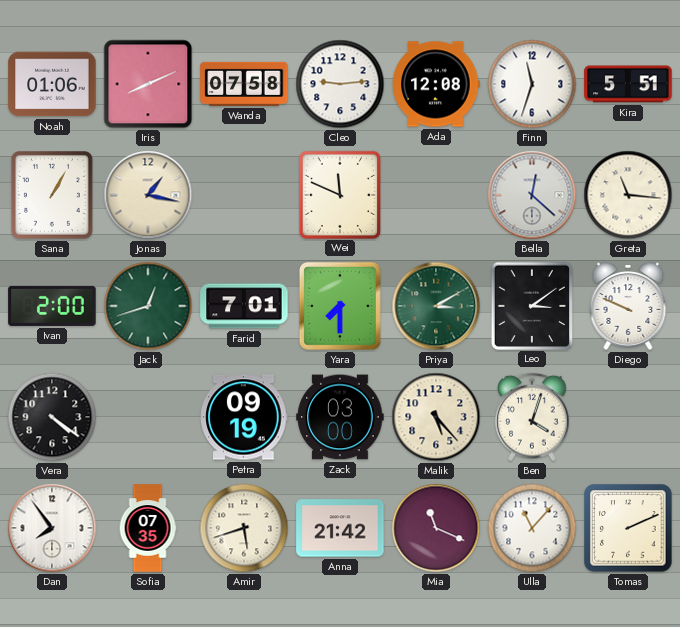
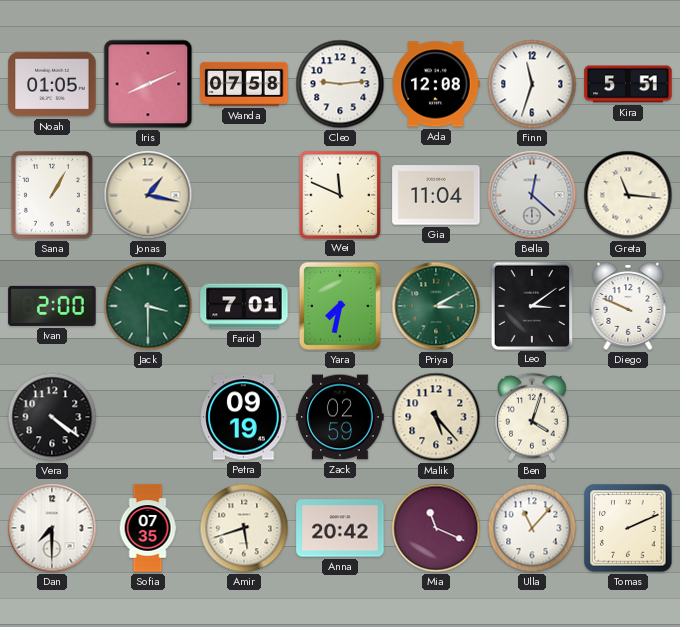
Noah: 01:06 -> 01:05 (52, 84)
Gia: none -> 11:04 (436, 195)
Jack: 12:42 -> 3:30 (148, 306)
Yara: 7:30 -> 7:32 (340, 306)
Zack: 03:00 -> 02:59 (340, 417)
Dan: 7:54 -> 7:30 (52, 528)
Anna: 21:42 -> 20:42 (340, 528)
